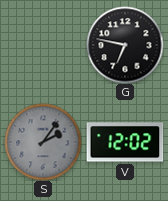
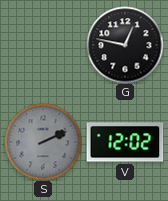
G: 6:47 -> 12:47 (125, 45)
S: 2:06 -> 2:11 (43, 142)
